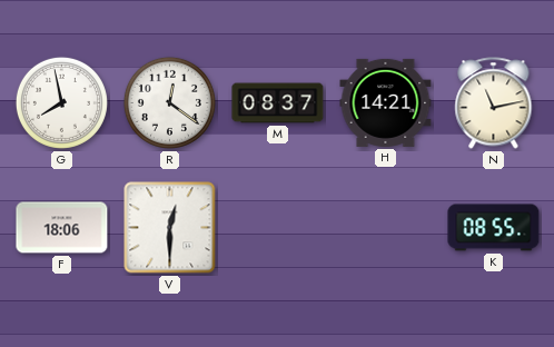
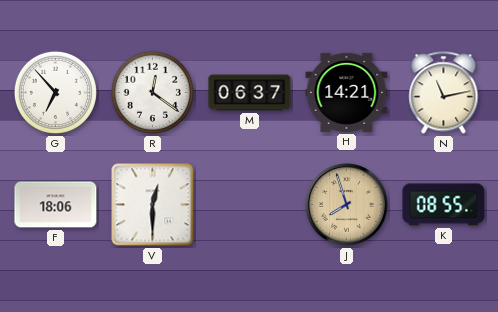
G: 7:58 -> 6:53 (55, 92)
M: 08:37 -> 06:37 (250, 93)
J: none -> 7:57 (346, 204)
